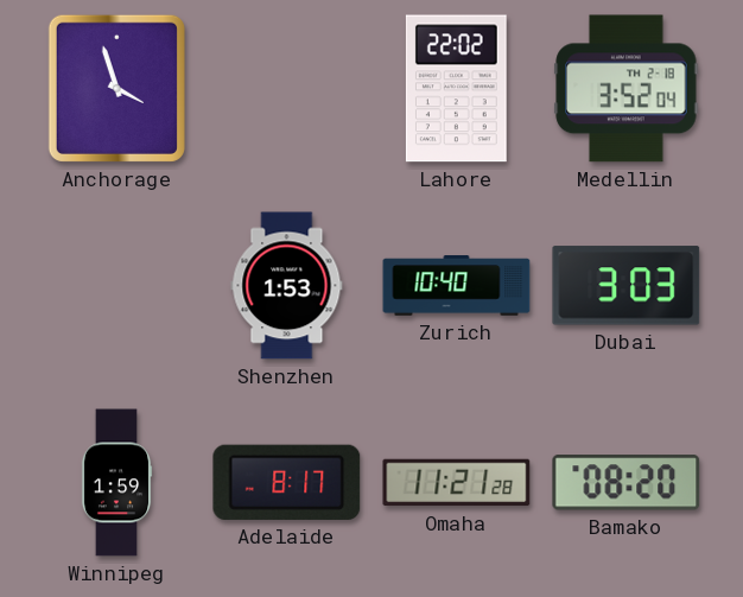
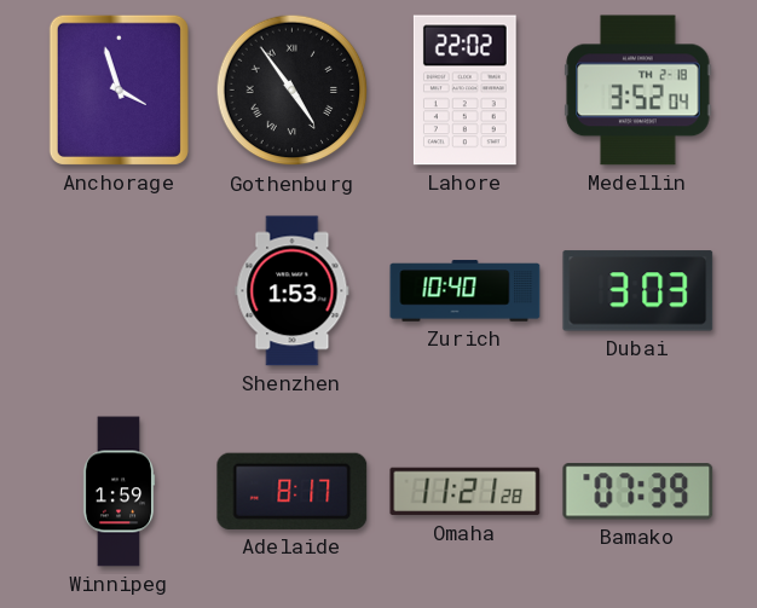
Gothenburg: none -> 4:54 (293, 91)
Bamako: 08:20 -> 07:39 (638, 492)
